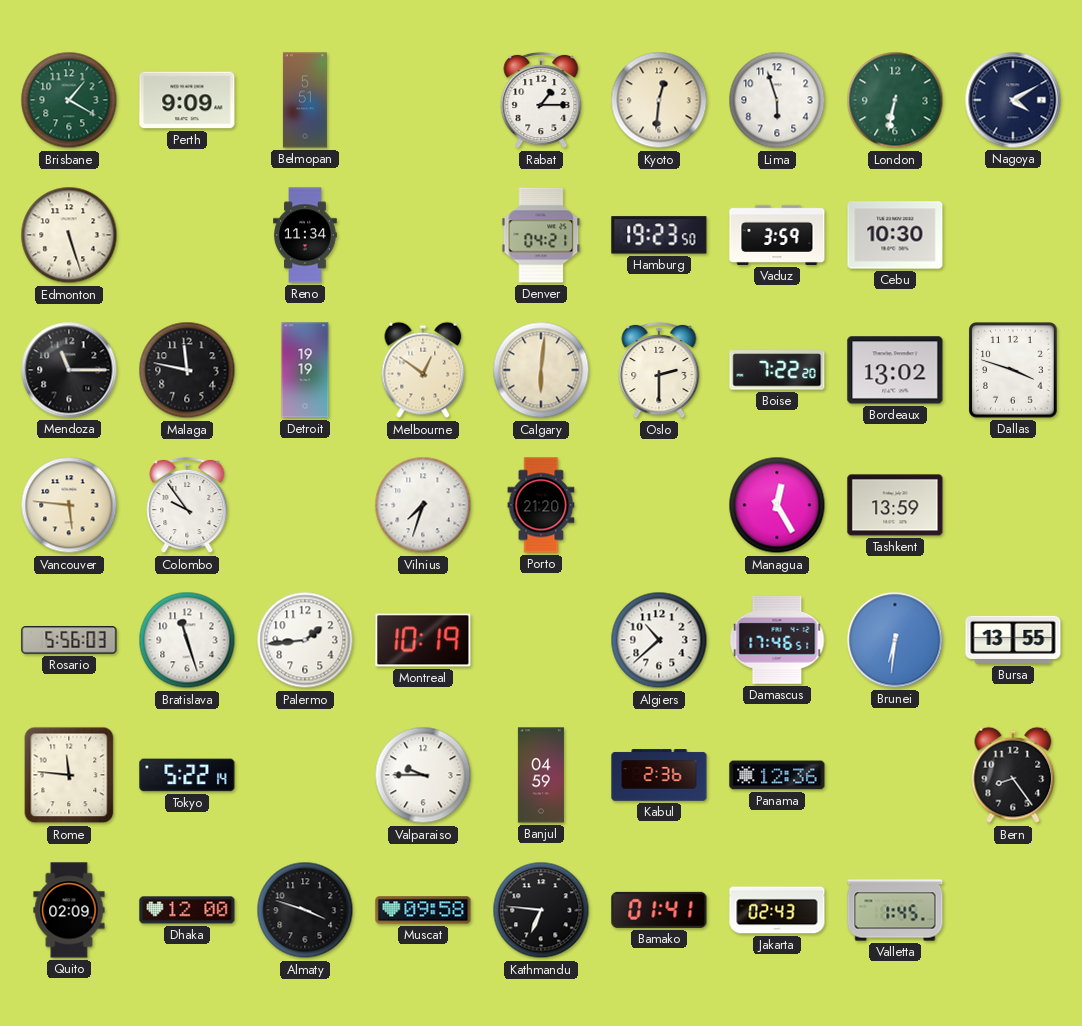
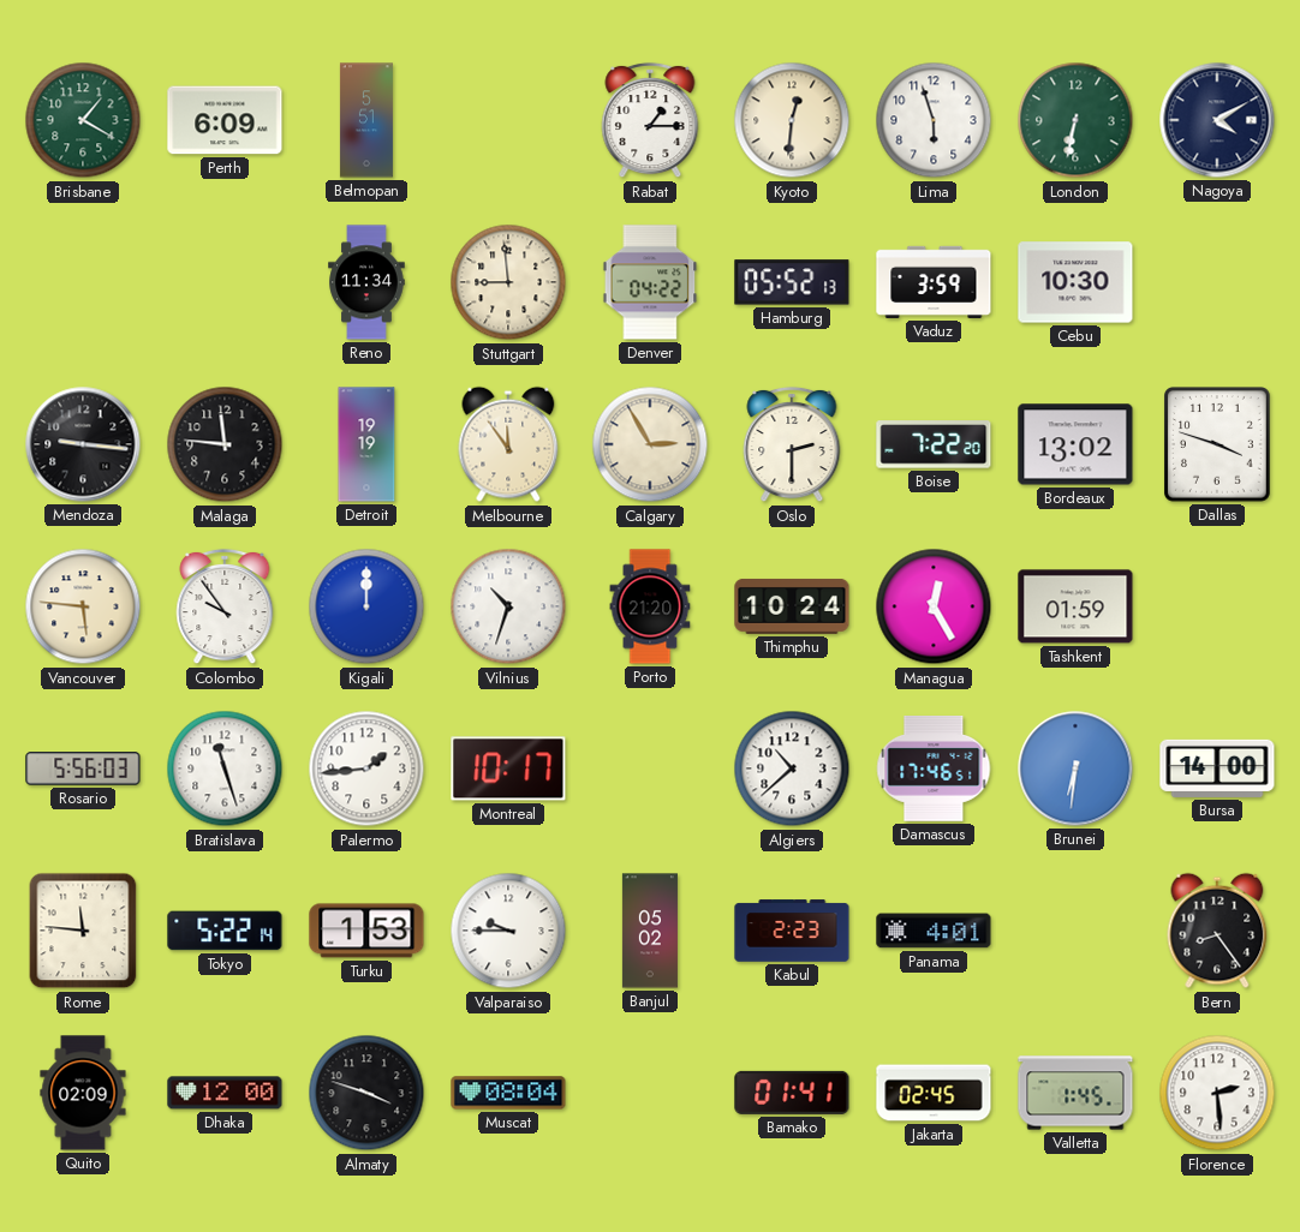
Perth: 9:09 -> 6:09 (225, 120)
Edmonton: 5:27 -> none (69, 235)
Stuttgart: none -> 8:59 (508, 282)
Denver: 04:21 -> 04:22 (650, 282)
Hamburg: 19:23 -> 05:52 (792, 282)
Mendoza: 11:15 -> 9:16 (83, 444)
Malaga: 11:47 -> 11:46 (225, 444)
Melbourne: 12:51 -> 11:54 (508, 444)
Calgary: 6:01 -> 2:55 (650, 444)
Kigali: none -> 12:00 (366, 606)
Vilnius: 7:33 -> 10:33 (508, 606)
Thimphu: none -> 10:24 (792, 606)
Tashkent: 13:59 -> 01:59 (1075, 606)
Montreal: 10:19 -> 10:17 (508, 768)
Bursa: 13:55 -> 14:00 (1217, 768)
Turku: none -> 1:53 (366, 931)
Banjul: 04:59 -> 05:02 (650, 931)
Kabul: 2:36 -> 2:23 (792, 931)
Panama: 12:36 -> 4:01 (934, 931)
Muscat: 09:58 -> 08:04 (508, 1093)
Kathmandu: 6:46 -> none (541, 910)
Jakarta: 02:43 -> 02:45 (934, 1093)
Florence: none -> 2:29 (1217, 1093)
